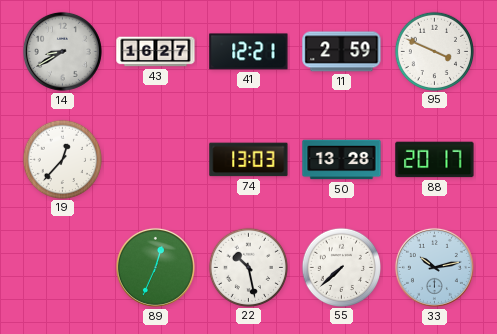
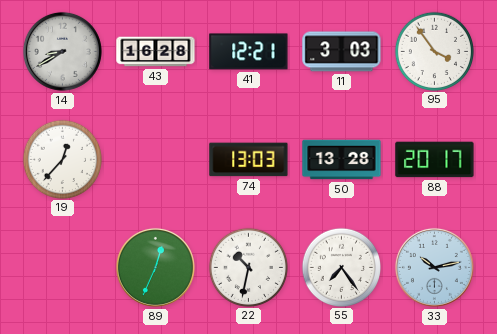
43: 16:27 -> 16:28 (156, 52)
11: 2:59 -> 3:03 (342, 52)
95: 3:49 -> 3:54 (434, 51)
22: 10:28 -> 10:32 (248, 267)
55: 7:38 -> 7:24 (341, 267)
